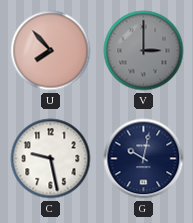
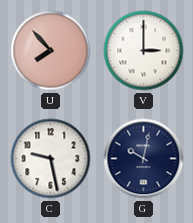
V dial: grey -> white (144, 51)
